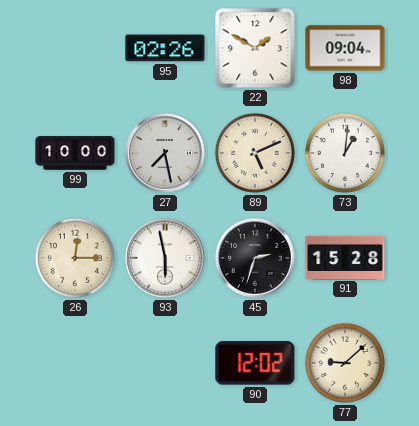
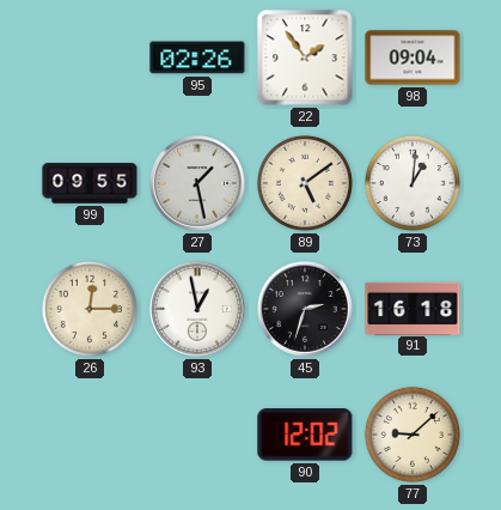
22: 1:50 -> 1:54 (305, 57)
99: 10:00 -> 09:55 (90, 183)
27: 7:28 -> 1:28 (197, 183)
89: 5:11 -> 5:09 (305, 183)
93: 5:58 -> 12:58 (197, 309)
91: 15:28 -> 16:18 (413, 308)
